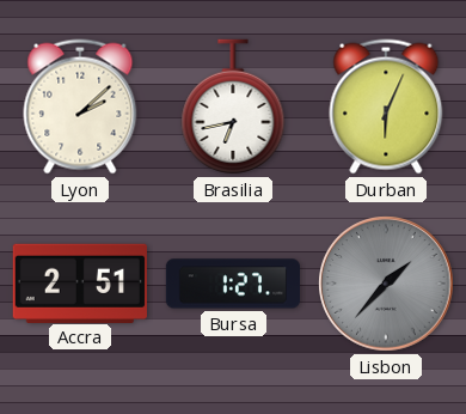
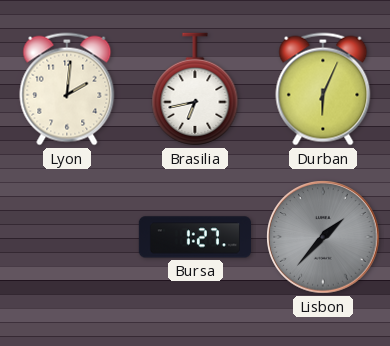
Lyon: 2:08 -> 2:01 (67, 89)
Accra: 2:51 -> none (80, 282)
